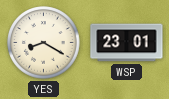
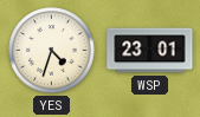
YES: 8:20 -> 4:33 (52, 51)
